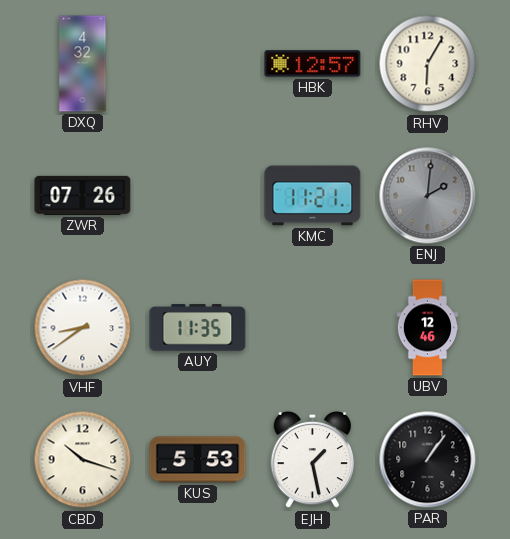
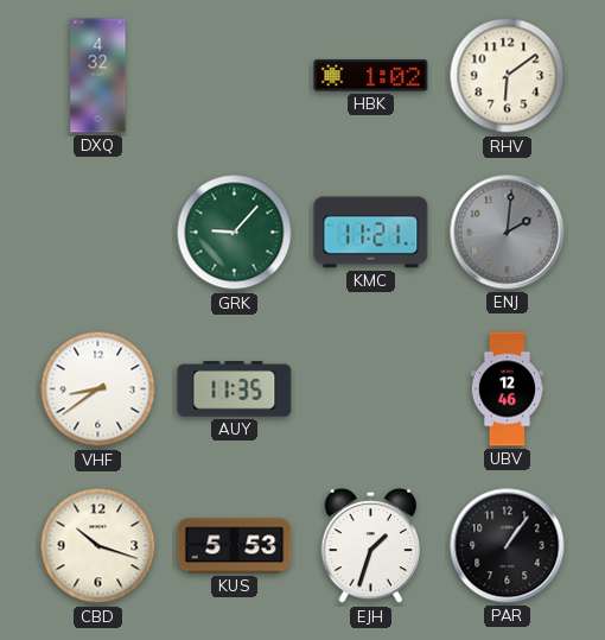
HBK: 12:57 -> 1:02 (371, 76)
RHV: 6:05 -> 6:09 (508, 76)
ZWR: 07:26 -> none (83, 195)
GRK: none -> 9:07 (235, 233)
EJH: 1:28 -> 1:33 (371, 546)
